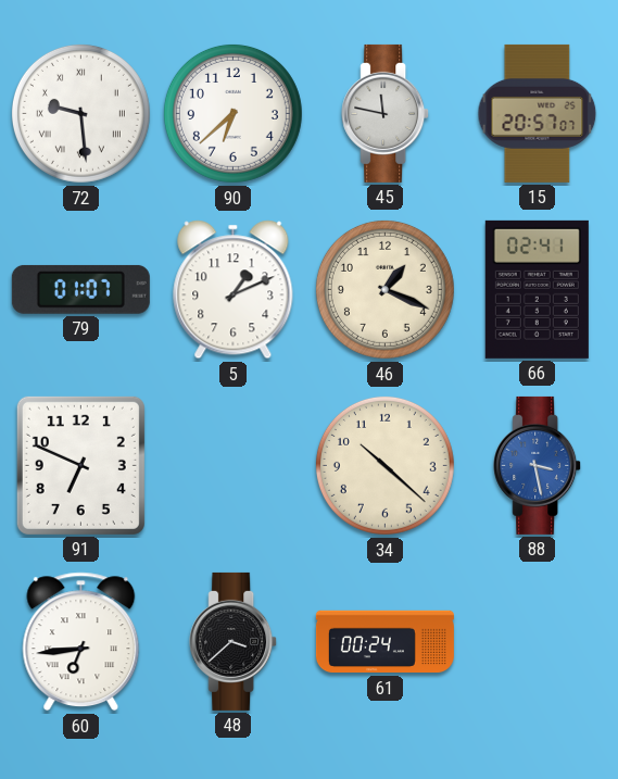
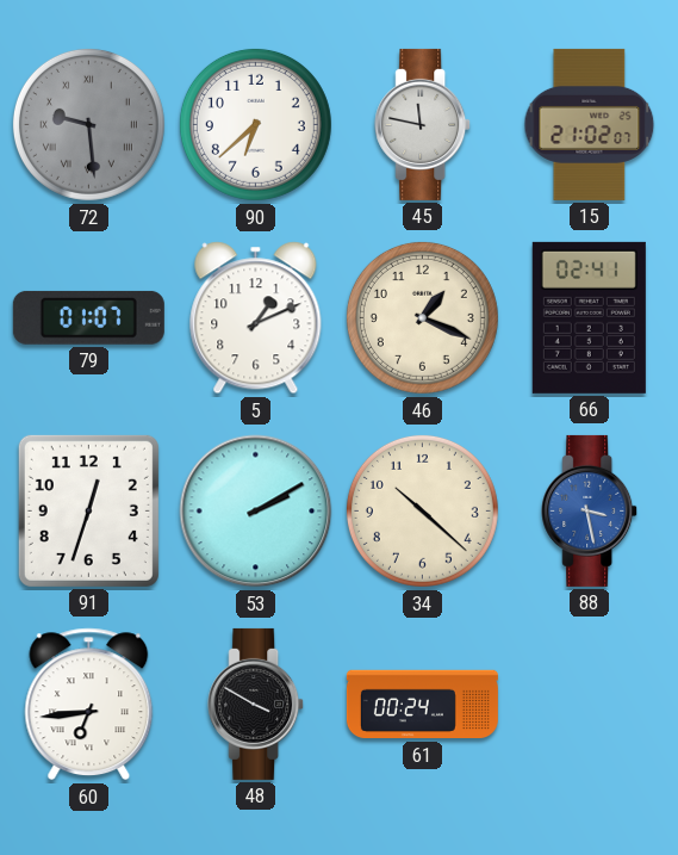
72 dial: white -> grey (88, 124)
15: 20:57 -> 21:02 (590, 124)
91: 6:49 -> 12:33 (88, 510)
53: none -> 2:10 (256, 512)
48: 3:38 -> 3:50 (256, 704)
